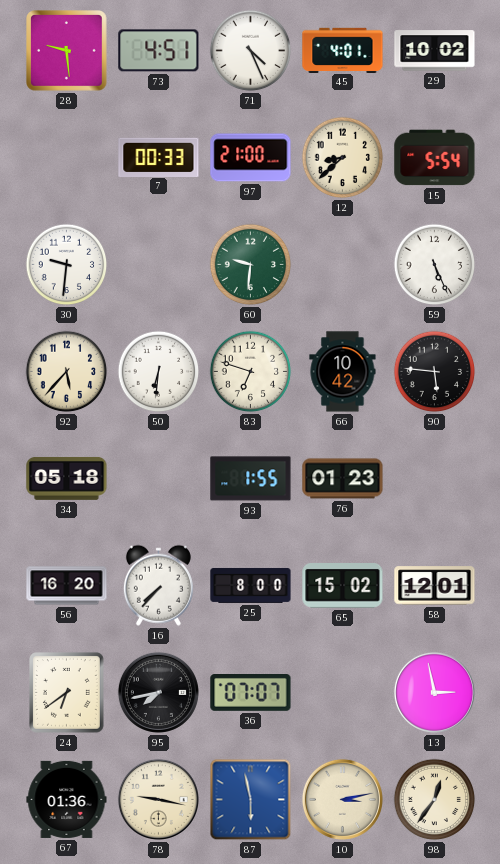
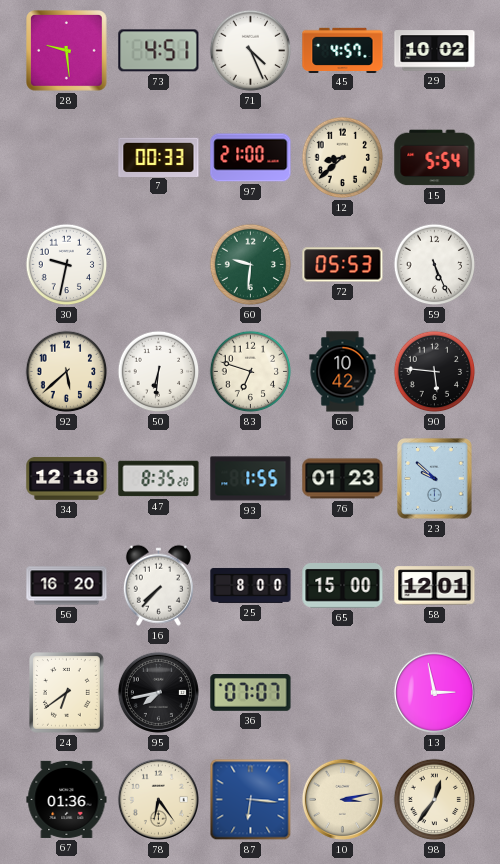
45: 4:01 -> 4:57 (343, 50)
30: 9:31 -> 9:32 (67, 265)
72: none -> 05:53 (343, 265)
92: 5:37 -> 5:38 (67, 372)
34: 05:18 -> 12:18 (67, 478)
47: none -> 8:35 (159, 479)
23: none -> 9:52 (435, 479)
65: 15:02 -> 15:00 (343, 586)
78: 9:17 -> 6:24 (158, 799)
87: 5:58 -> 6:16 (251, 800)
